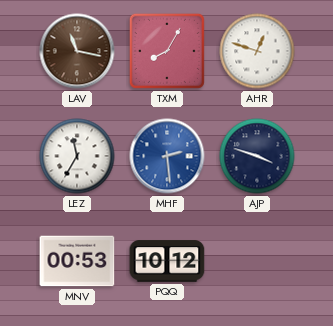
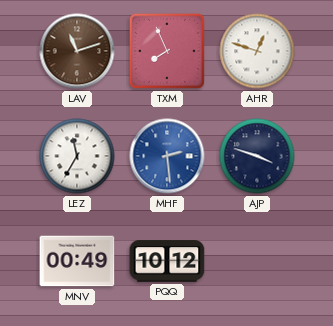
LAV: 11:17 -> 11:12 (77, 51)
TXM: 8:05 -> 7:56 (167, 51)
MNV: 00:53 -> 00:49 (77, 261)
